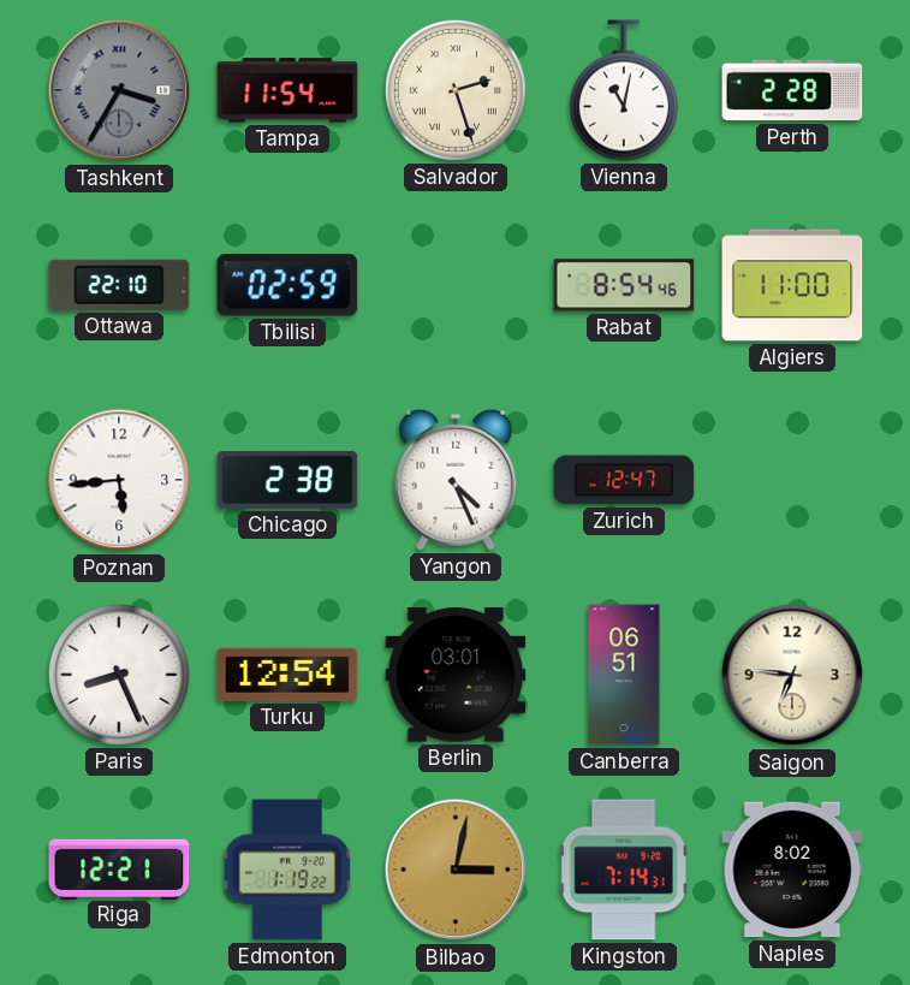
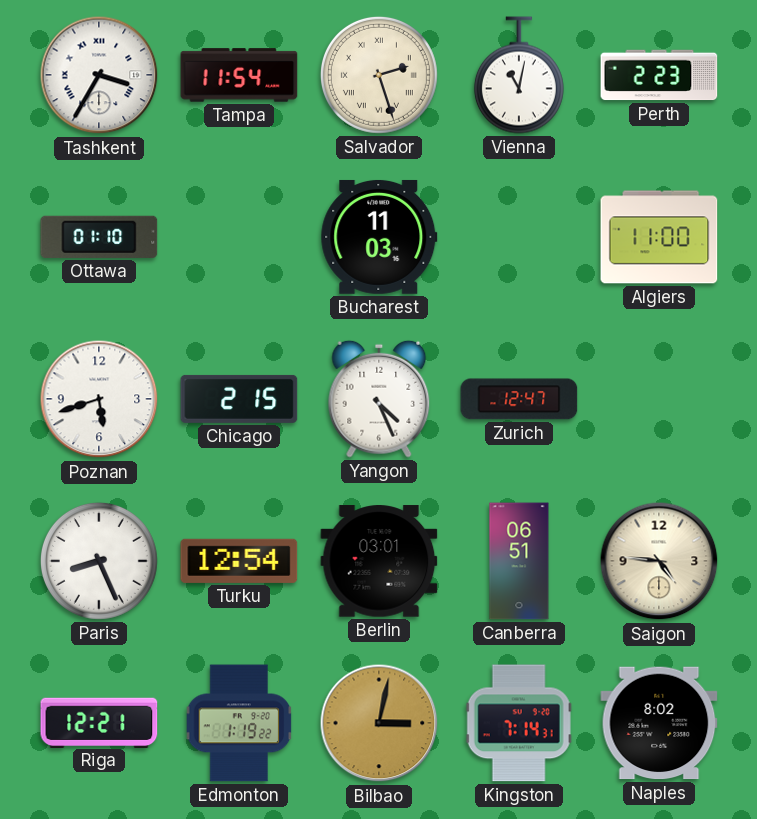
Tashkent dial: grey -> white (99, 75)
Perth: 2:28 -> 2:23 (659, 75)
Ottawa: 22:10 -> 01:10 (99, 237)
Tbilisi: 02:59 -> none (287, 285)
Bucharest: none -> 11:03 (379, 237)
Rabat: 8:54 -> none (624, 285)
Poznan: 5:44 -> 5:42 (99, 399)
Chicago: 2:38 -> 2:15 (239, 399)
Saigon: 6:46 -> 4:46 (659, 561)
